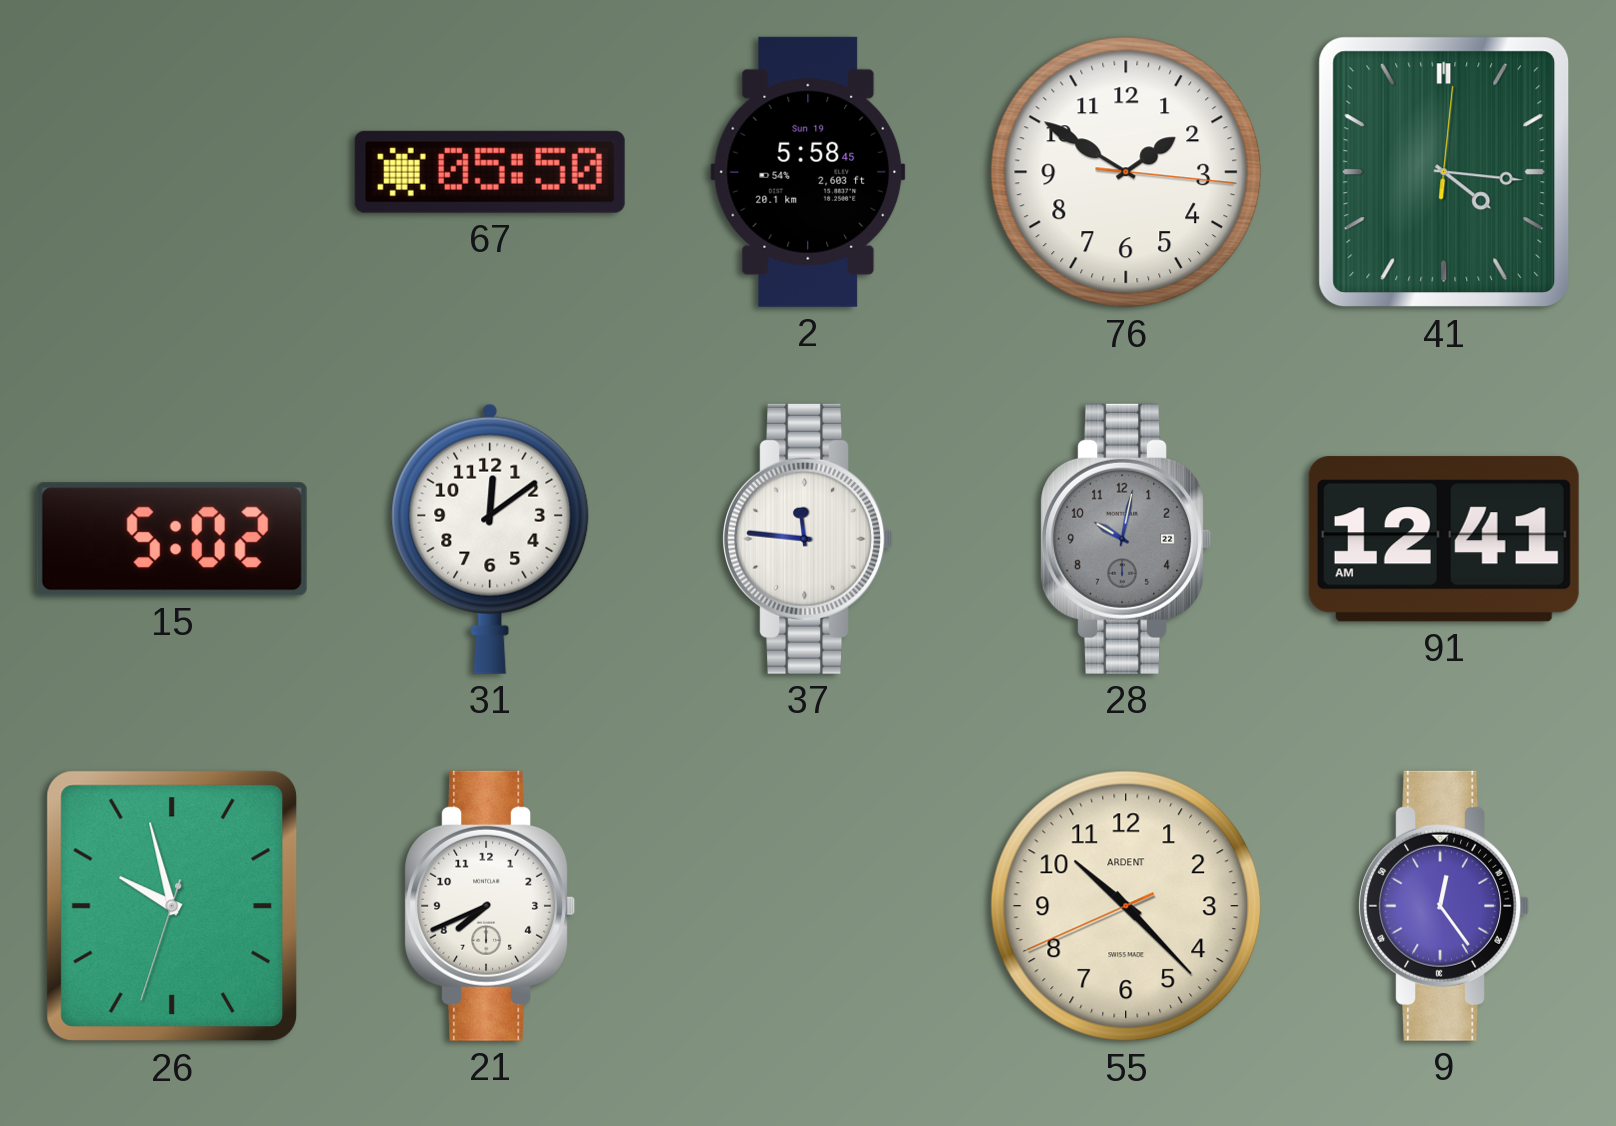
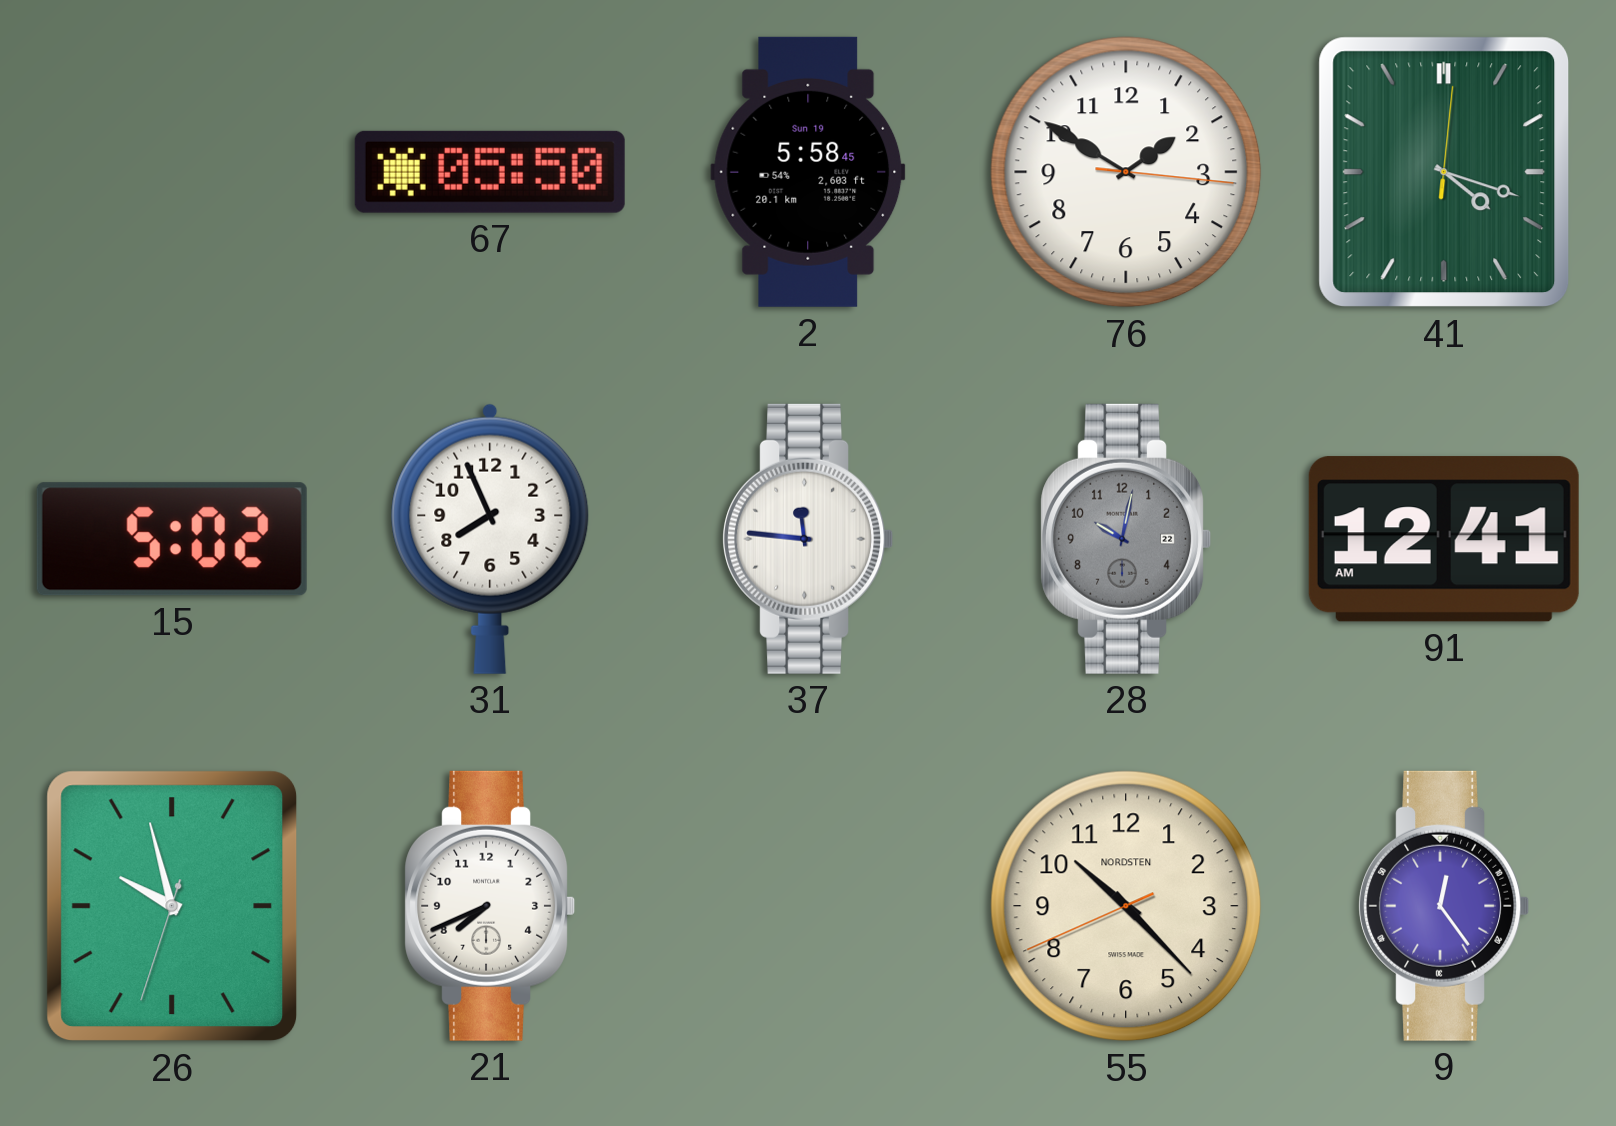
41: 4:16 -> 4:18 (1444, 172)
31: 12:09 -> 7:56 (490, 539)
55 brand: ARDENT -> NORDSTEN (1126, 906)
